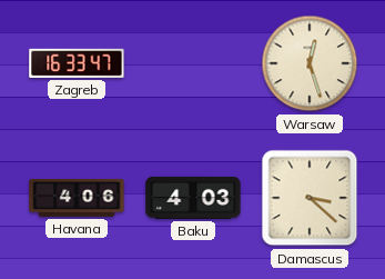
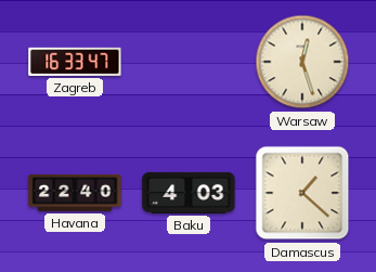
Havana: 4:06 -> 22:40 (75, 193)
Damascus: 3:22 -> 1:22 (302, 193)
